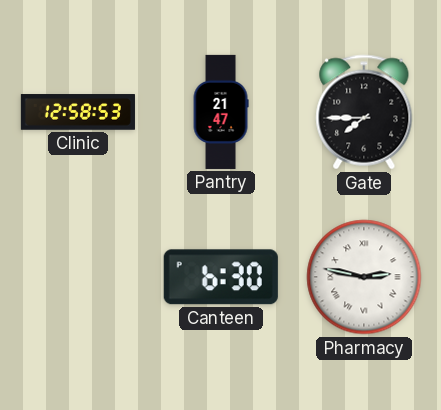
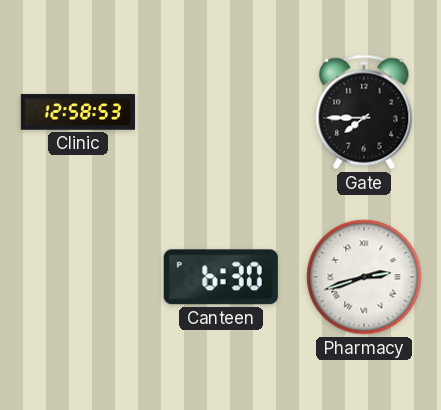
Pantry: 21:47 -> none (221, 112)
Pharmacy: 2:47 -> 2:42 (364, 277)
